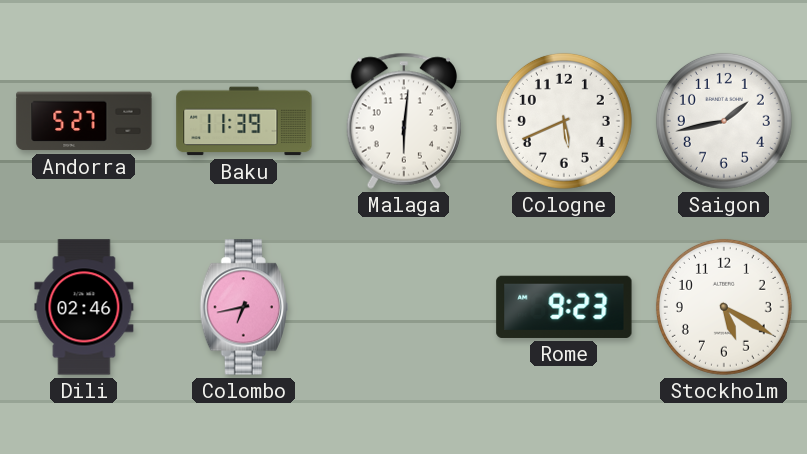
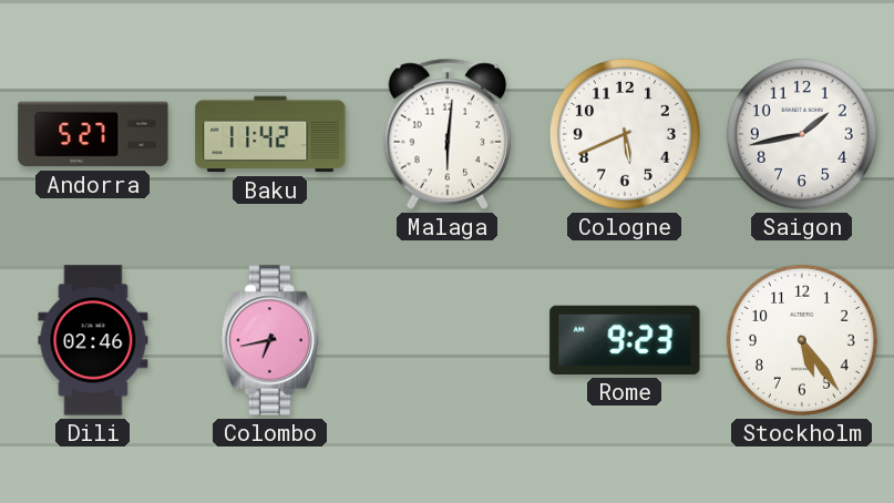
Baku: 11:39 -> 11:42 (270, 134)
Stockholm: 5:20 -> 5:24 (802, 340)
